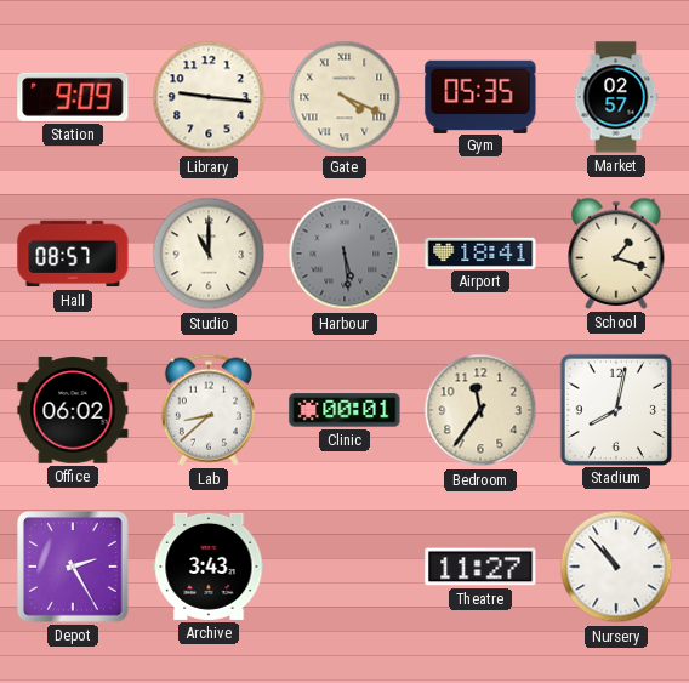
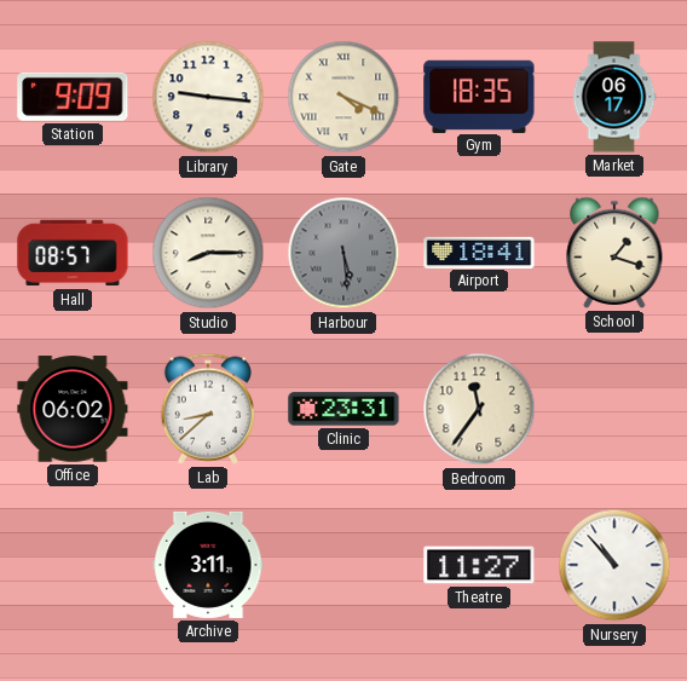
Gym: 05:35 -> 18:35 (479, 96)
Market: 02:57 -> 06:17 (614, 97)
Studio: 11:00 -> 8:15 (208, 253)
Clinic: 00:01 -> 23:31 (344, 409)
Stadium: 8:02 -> none (615, 409)
Depot: 2:25 -> none (73, 567)
Archive: 3:43 -> 3:11 (208, 565)
